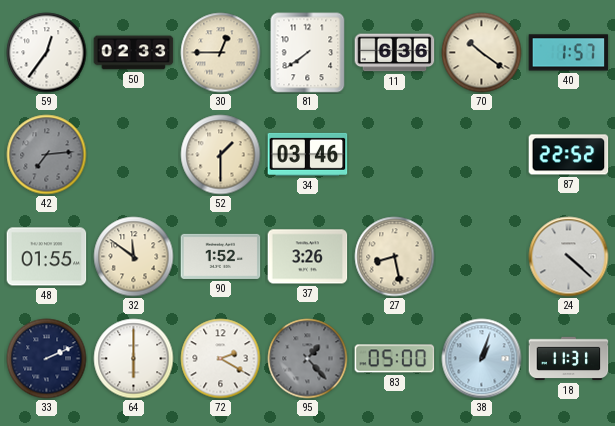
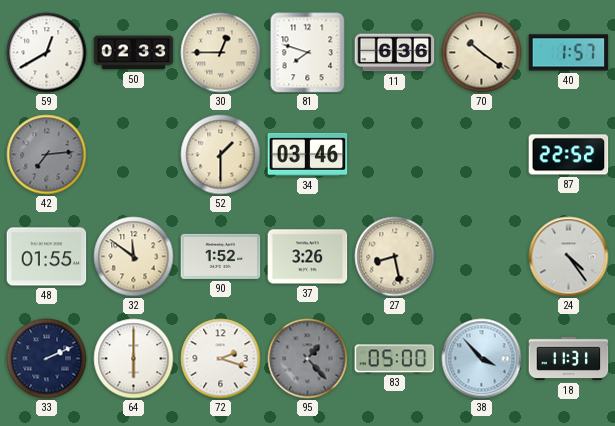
59: 12:36 -> 12:40 (47, 53)
81: 7:39 -> 7:48 (308, 53)
24: 4:22 -> 4:24 (569, 257)
72: 2:20 -> 2:18 (221, 359)
38: 1:03 -> 3:53 (482, 359)
